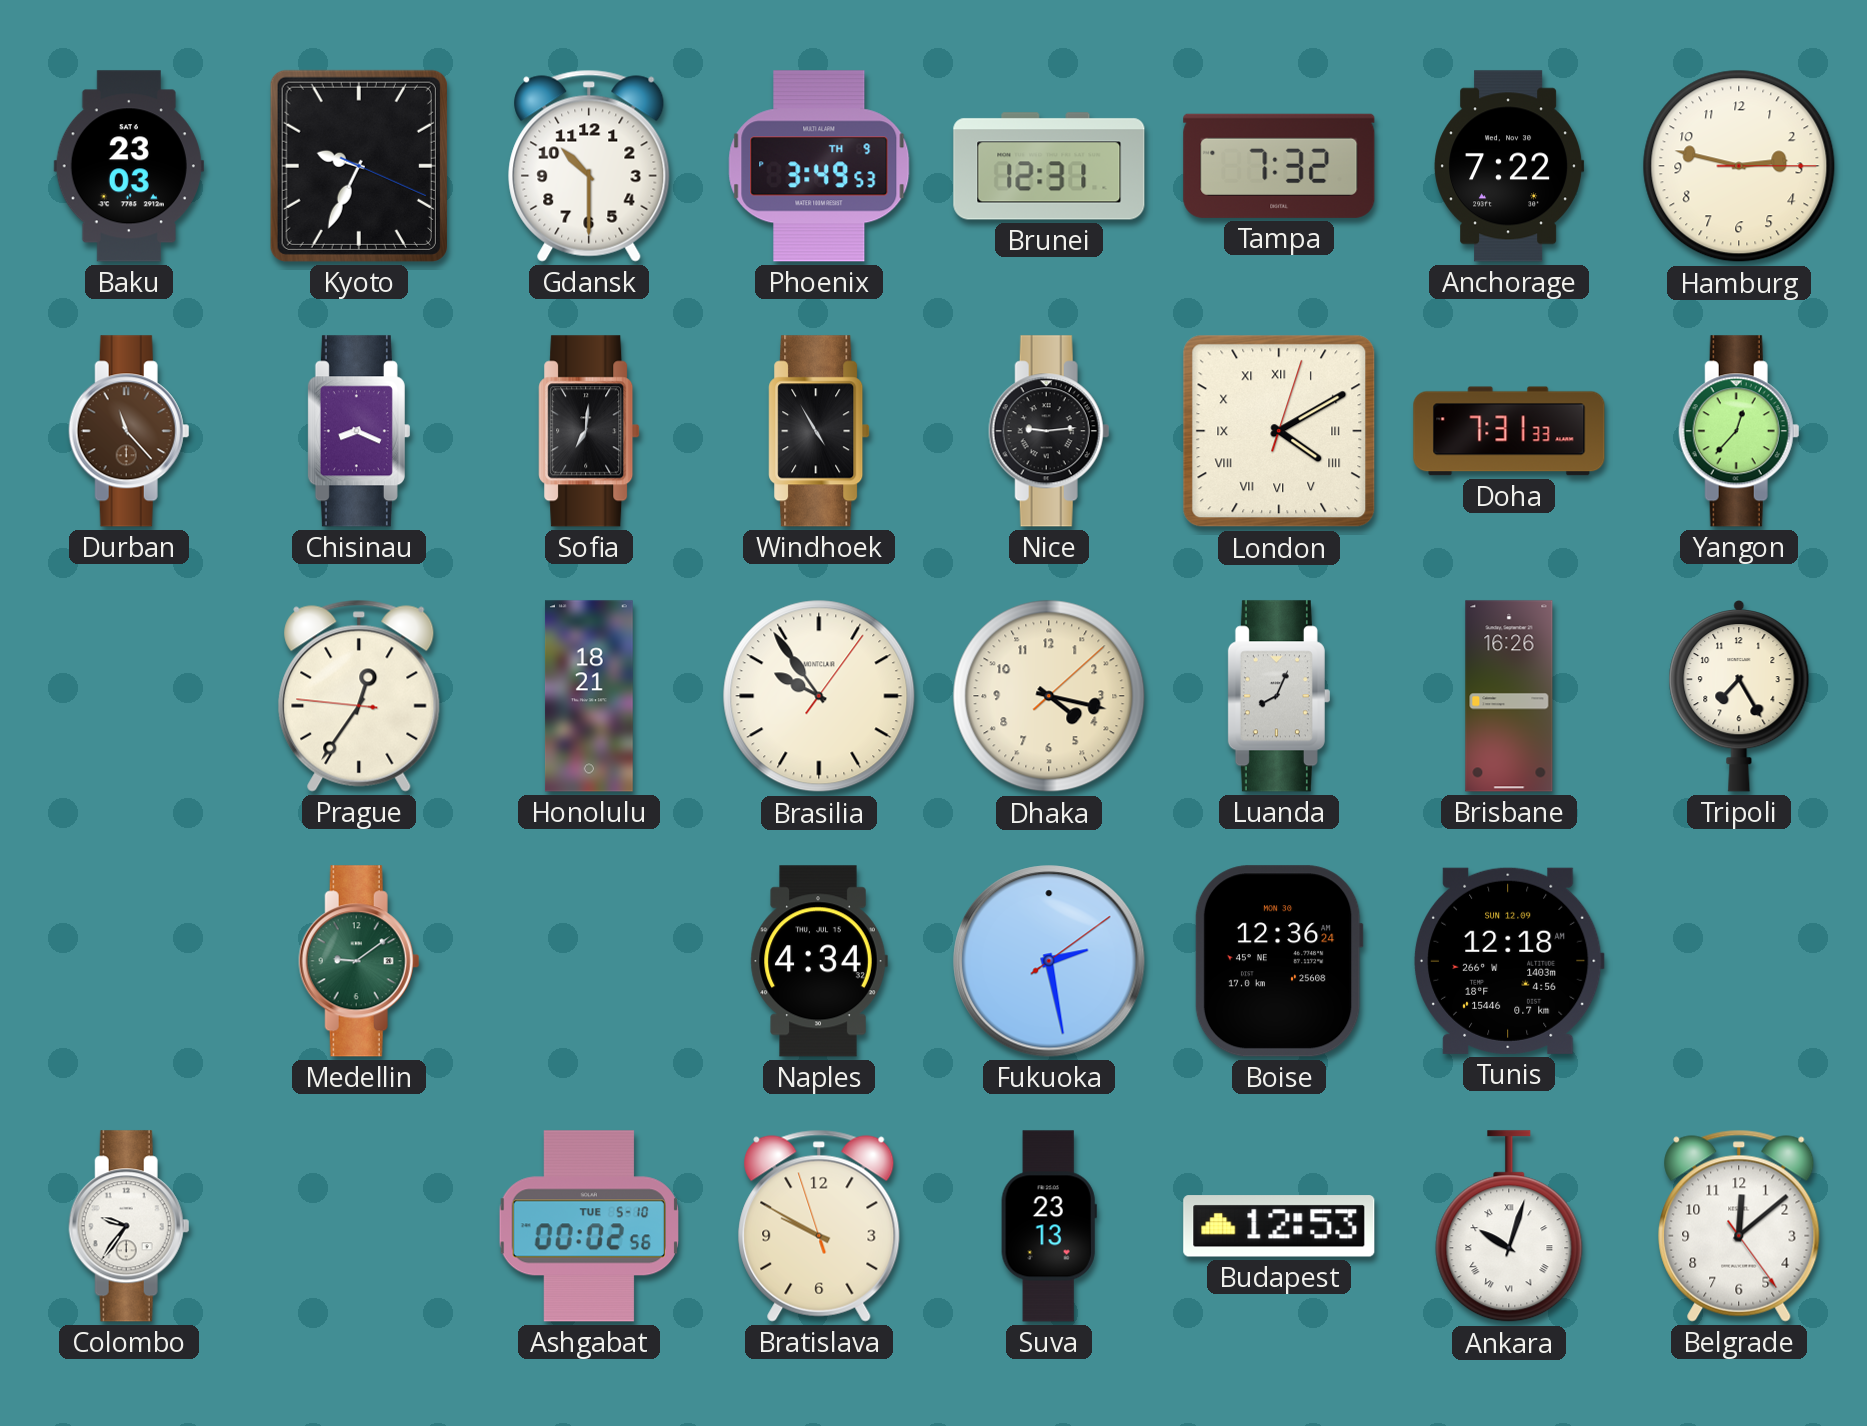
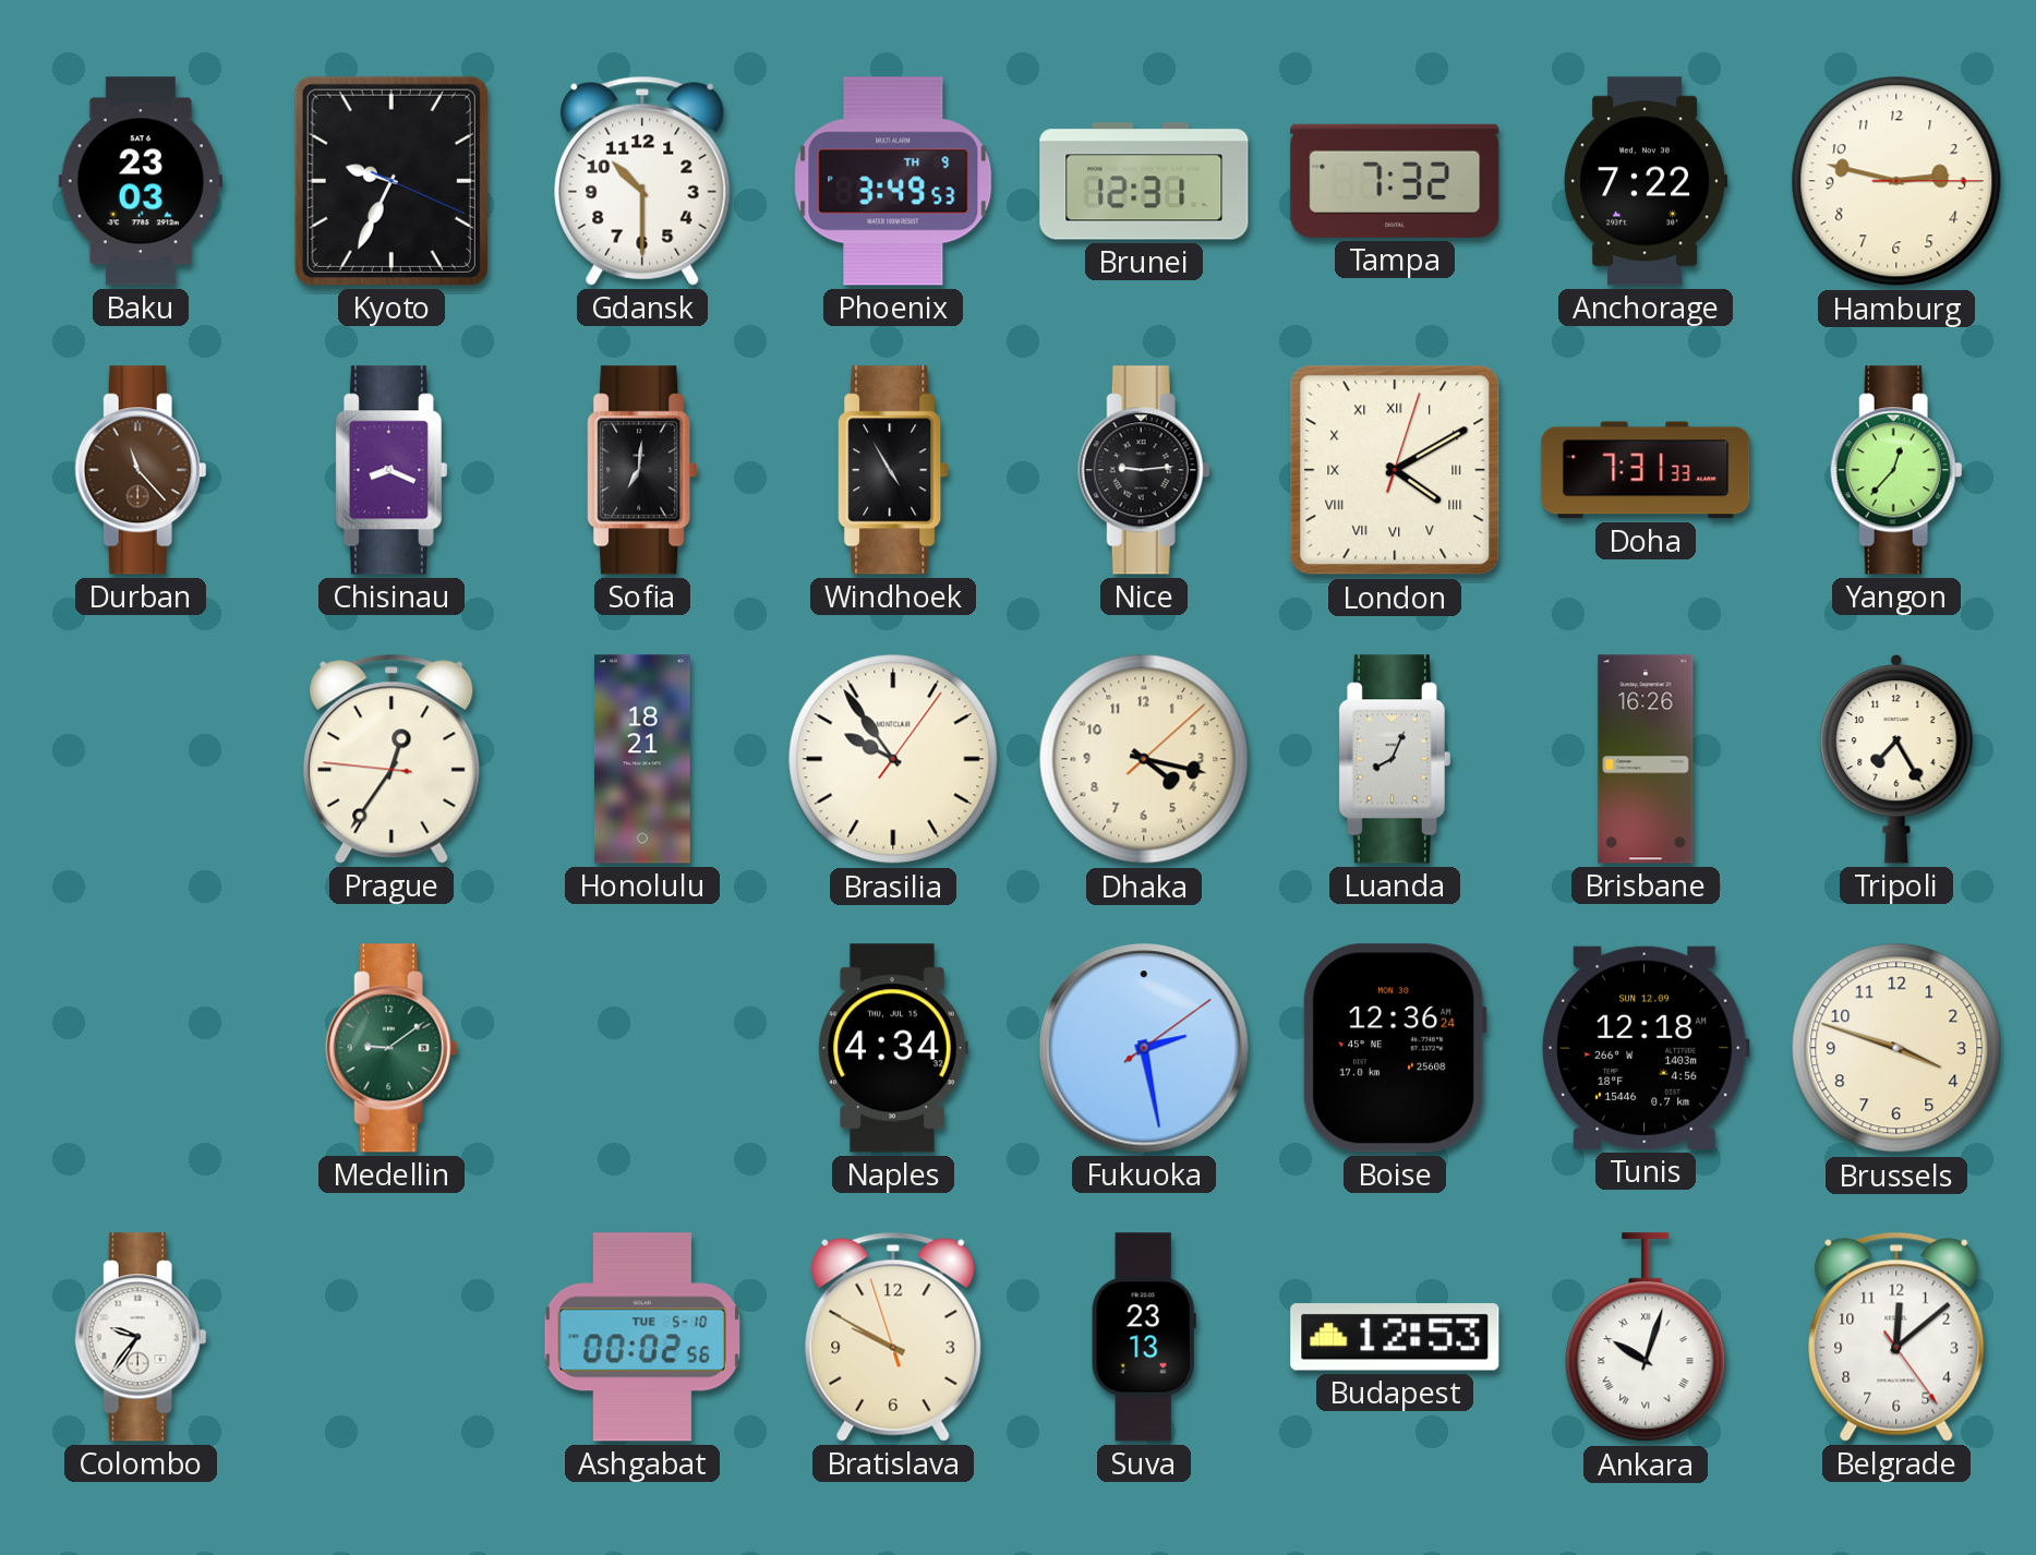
Brussels: none -> 3:48 (1896, 1048)
